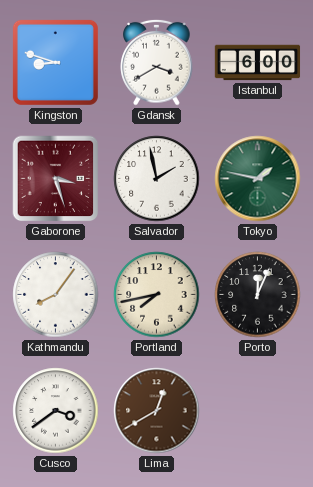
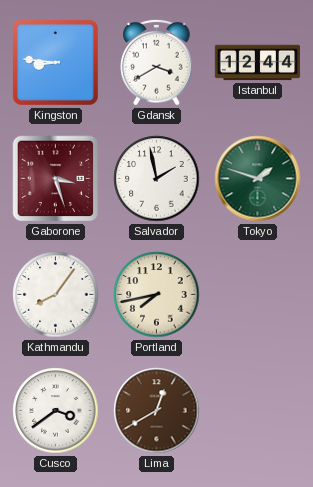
Kingston: 8:48 -> 8:46 (55, 62)
Istanbul: 6:00 -> 12:44 (258, 63)
Tokyo: 1:47 -> 1:48 (258, 179)
Porto: 12:04 -> none (258, 295)
